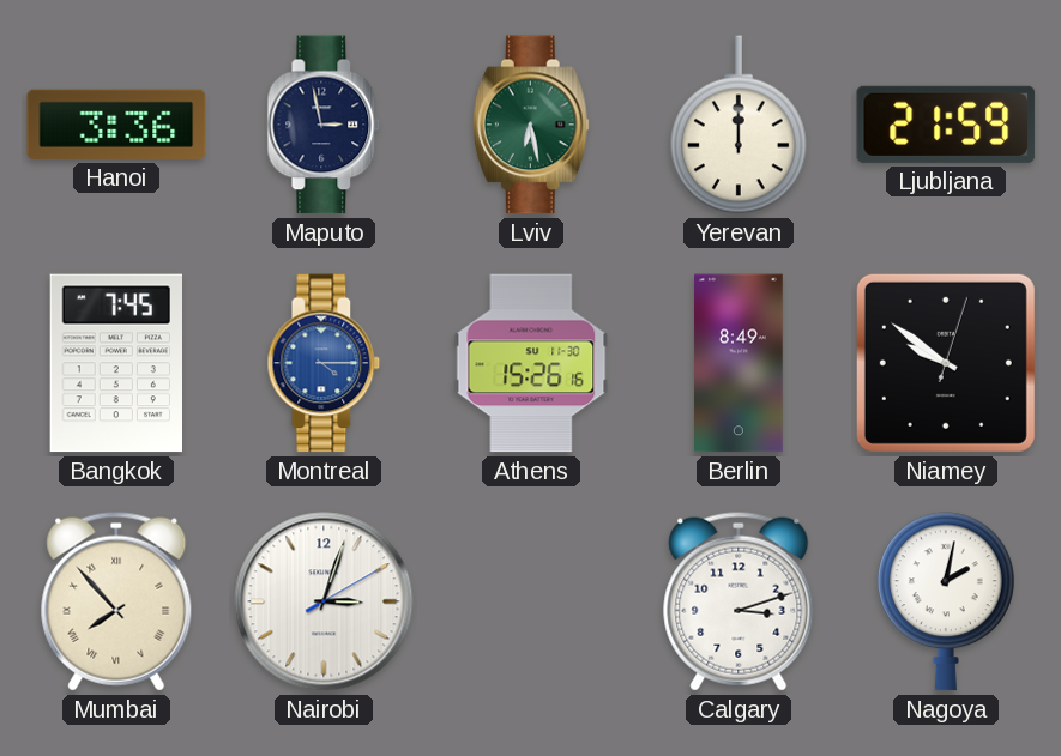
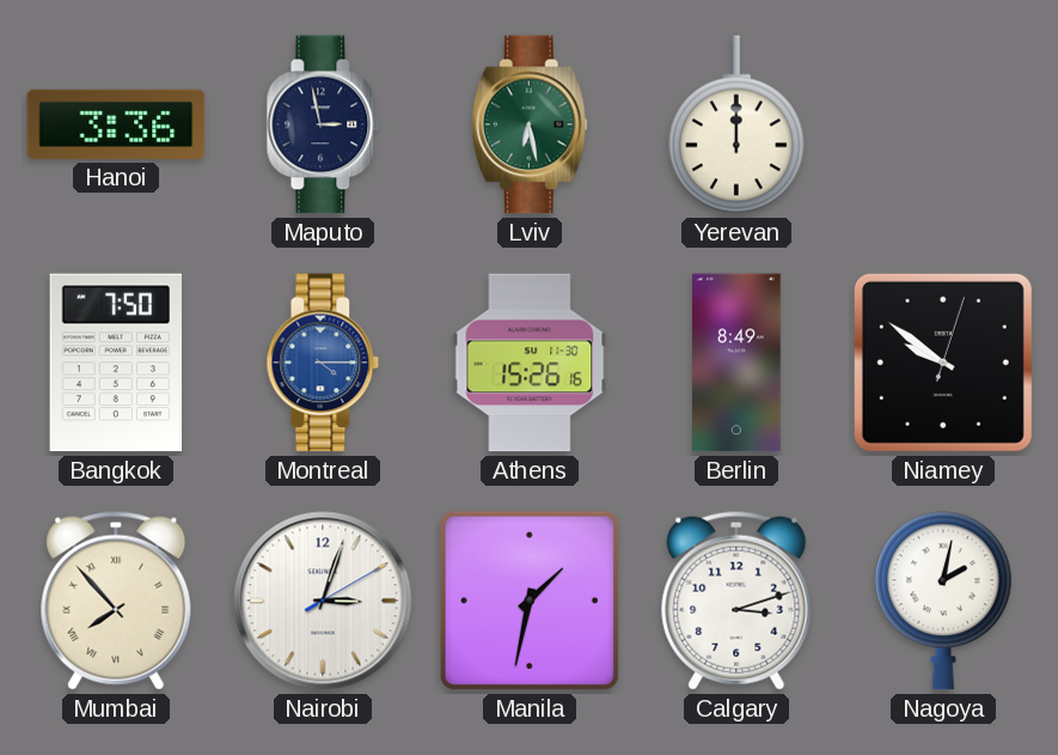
Ljubljana: 21:59 -> none (946, 125)
Bangkok: 7:45 -> 7:50 (115, 363)
Manila: none -> 1:32 (530, 601)
